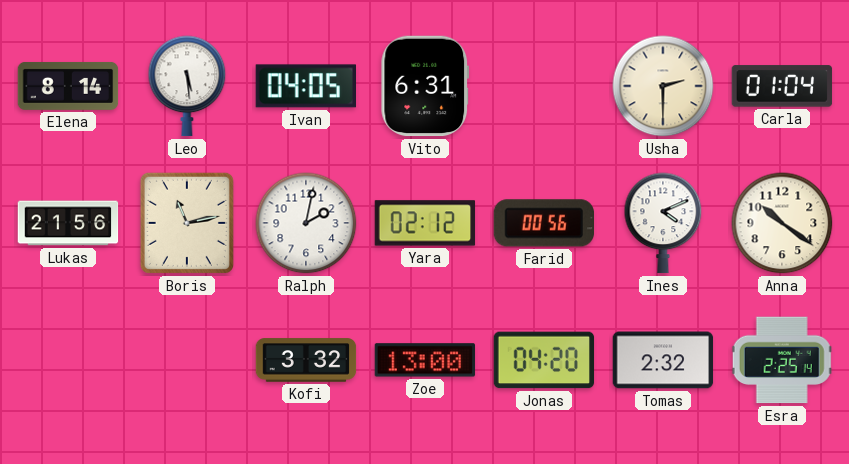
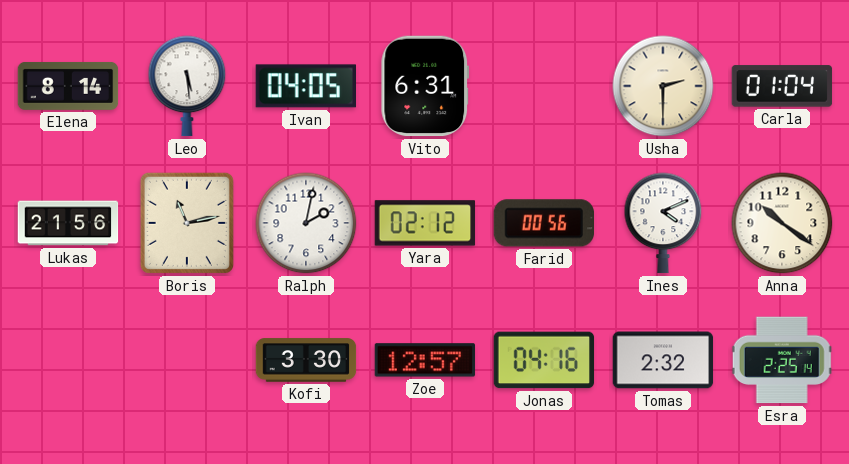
Kofi: 3:32 -> 3:30 (306, 360)
Zoe: 13:00 -> 12:57 (425, 360)
Jonas: 04:20 -> 04:16 (544, 360)
